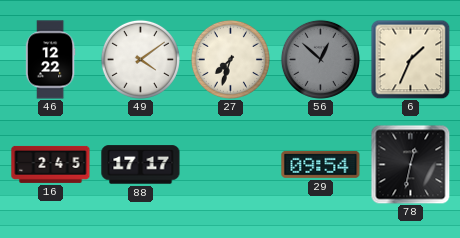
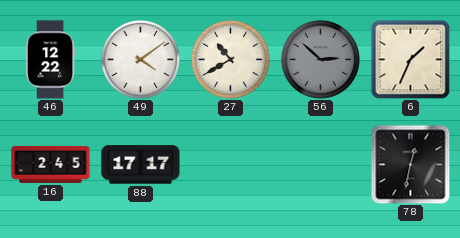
27: 7:33 -> 10:40 (230, 59)
56: 12:52 -> 2:52 (320, 59)
29: 09:54 -> none (321, 164)
